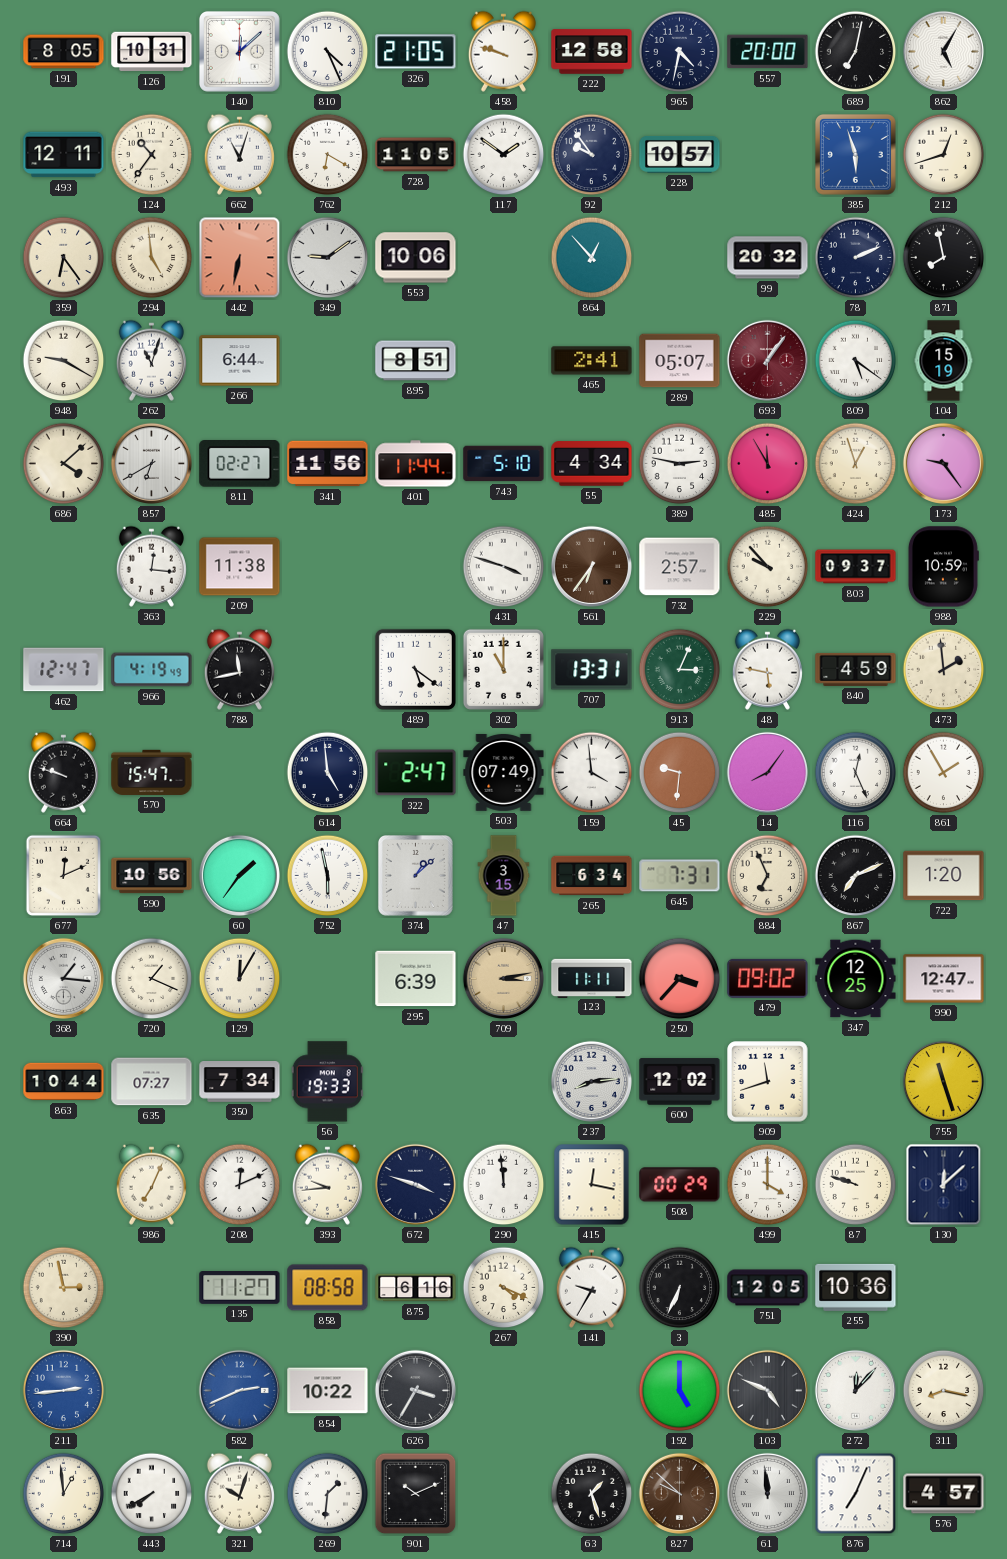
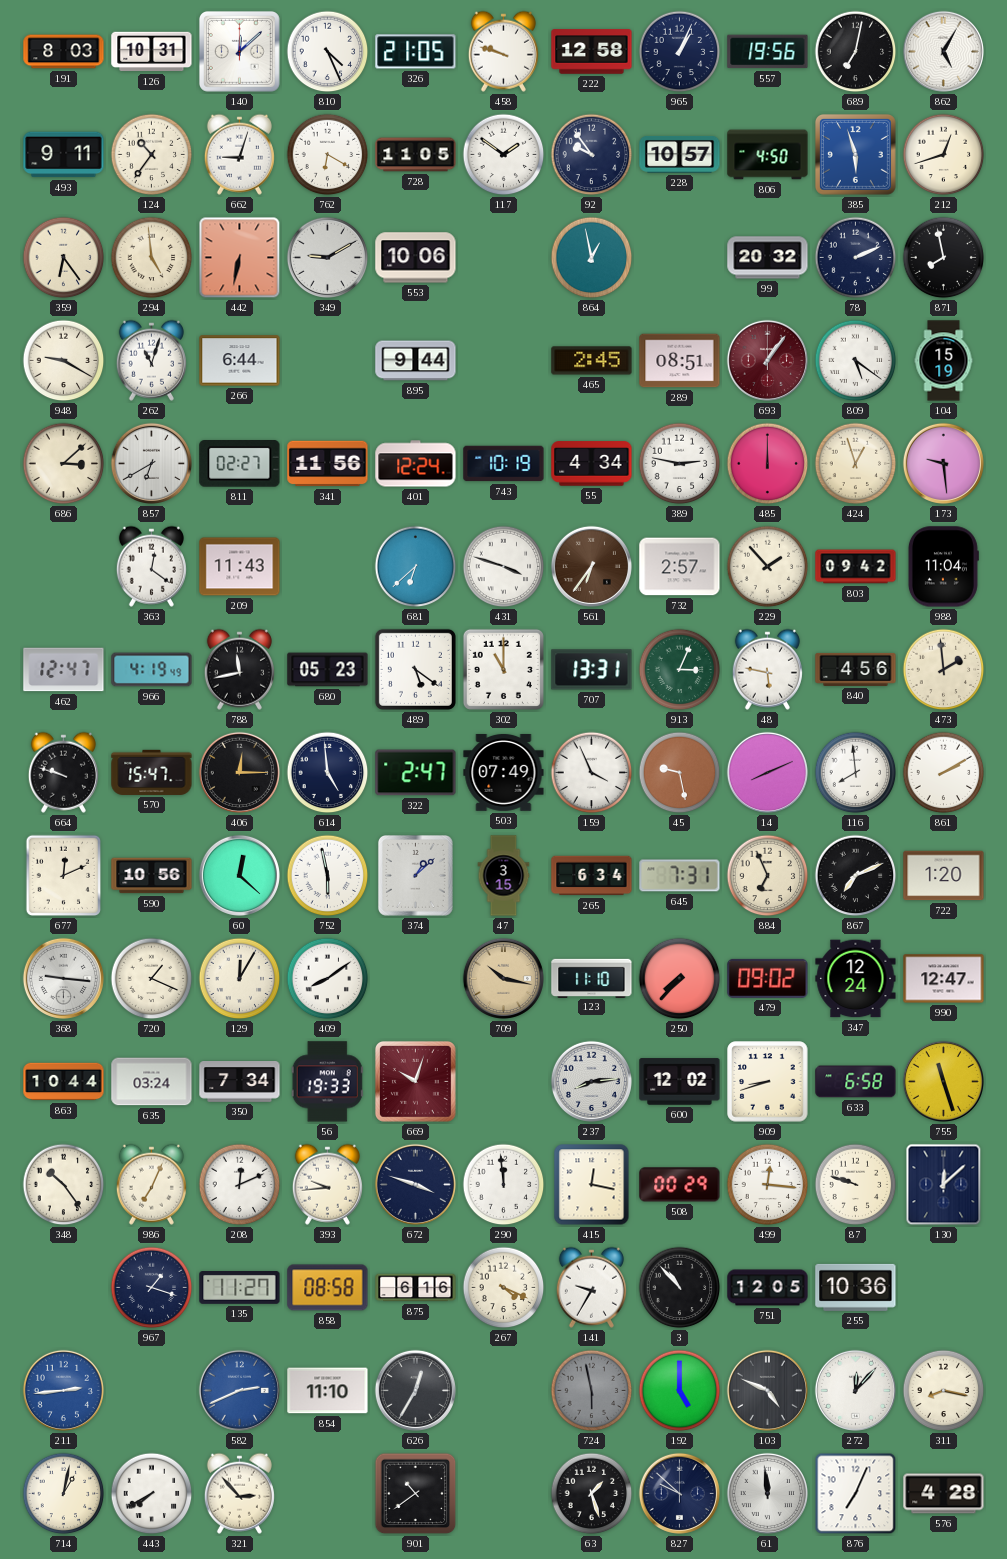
191: 8:05 -> 8:03 (64, 52)
965: 4:32 -> 1:04 (680, 52)
557: 20:00 -> 19:56 (768, 52)
493: 12:11 -> 9:11 (64, 155)
662: 11:03 -> 9:03 (239, 154)
806: none -> 4:50 (768, 155)
349: 9:09 -> 9:10 (327, 257)
864: 12:53 -> 12:58 (592, 258)
895: 8:51 -> 9:44 (416, 361)
465: 2:41 -> 2:45 (592, 361)
289: 05:07 -> 08:51 (680, 361)
686: 4:08 -> 3:08 (64, 464)
401: 11:44 -> 12:24 (416, 464)
743: 5:10 -> 10:19 (504, 464)
485: 11:55 -> 12:00 (768, 464)
173: 9:24 -> 9:29 (943, 463)
363: 12:16 -> 12:21 (151, 566)
209: 11:38 -> 11:43 (240, 567)
681: none -> 6:38 (416, 567)
229: 9:53 -> 1:53 (768, 567)
803: 09:37 -> 09:42 (856, 567)
988: 10:59 -> 11:04 (943, 567)
680: none -> 05:23 (328, 670)
840: 4:59 -> 4:56 (856, 669)
406: none -> 12:15 (239, 772)
159: 3:59 -> 3:56 (592, 773)
45: 9:31 -> 9:28 (680, 773)
14: 8:06 -> 8:11 (767, 772)
116: 12:26 -> 7:59 (856, 773)
861: 1:55 -> 2:10 (944, 773)
60: 1:36 -> 12:22 (239, 875)
368: 1:16 -> 9:16 (63, 978)
409: none -> 8:09 (328, 979)
295: 6:39 -> none (416, 979)
709: 3:13 -> 10:17 (503, 978)
123: 11:11 -> 11:10 (592, 978)
250: 3:37 -> 7:37 (680, 979)
347: 12:25 -> 12:24 (856, 979)
635: 07:27 -> 03:24 (152, 1082)
669: none -> 10:03 (415, 1081)
909: 11:42 -> 8:42 (768, 1082)
633: none -> 6:58 (856, 1082)
348: none -> 10:24 (64, 1185)
499: 4:00 -> 12:16 (768, 1185)
390: 2:58 -> none (64, 1288)
967: none -> 1:18 (152, 1288)
3: 6:34 -> 10:53 (680, 1288)
854: 10:22 -> 11:10 (328, 1391)
626: 3:35 -> 12:35 (415, 1390)
724: none -> 5:58 (592, 1391)
714: 12:59 -> 1:02 (64, 1494)
321: 10:03 -> 2:53 (239, 1493)
269: 1:31 -> none (328, 1494)
901: 10:11 -> 10:39 (416, 1494)
827 dial: brown -> navy (679, 1493)
576: 4:57 -> 4:28 (944, 1494)
